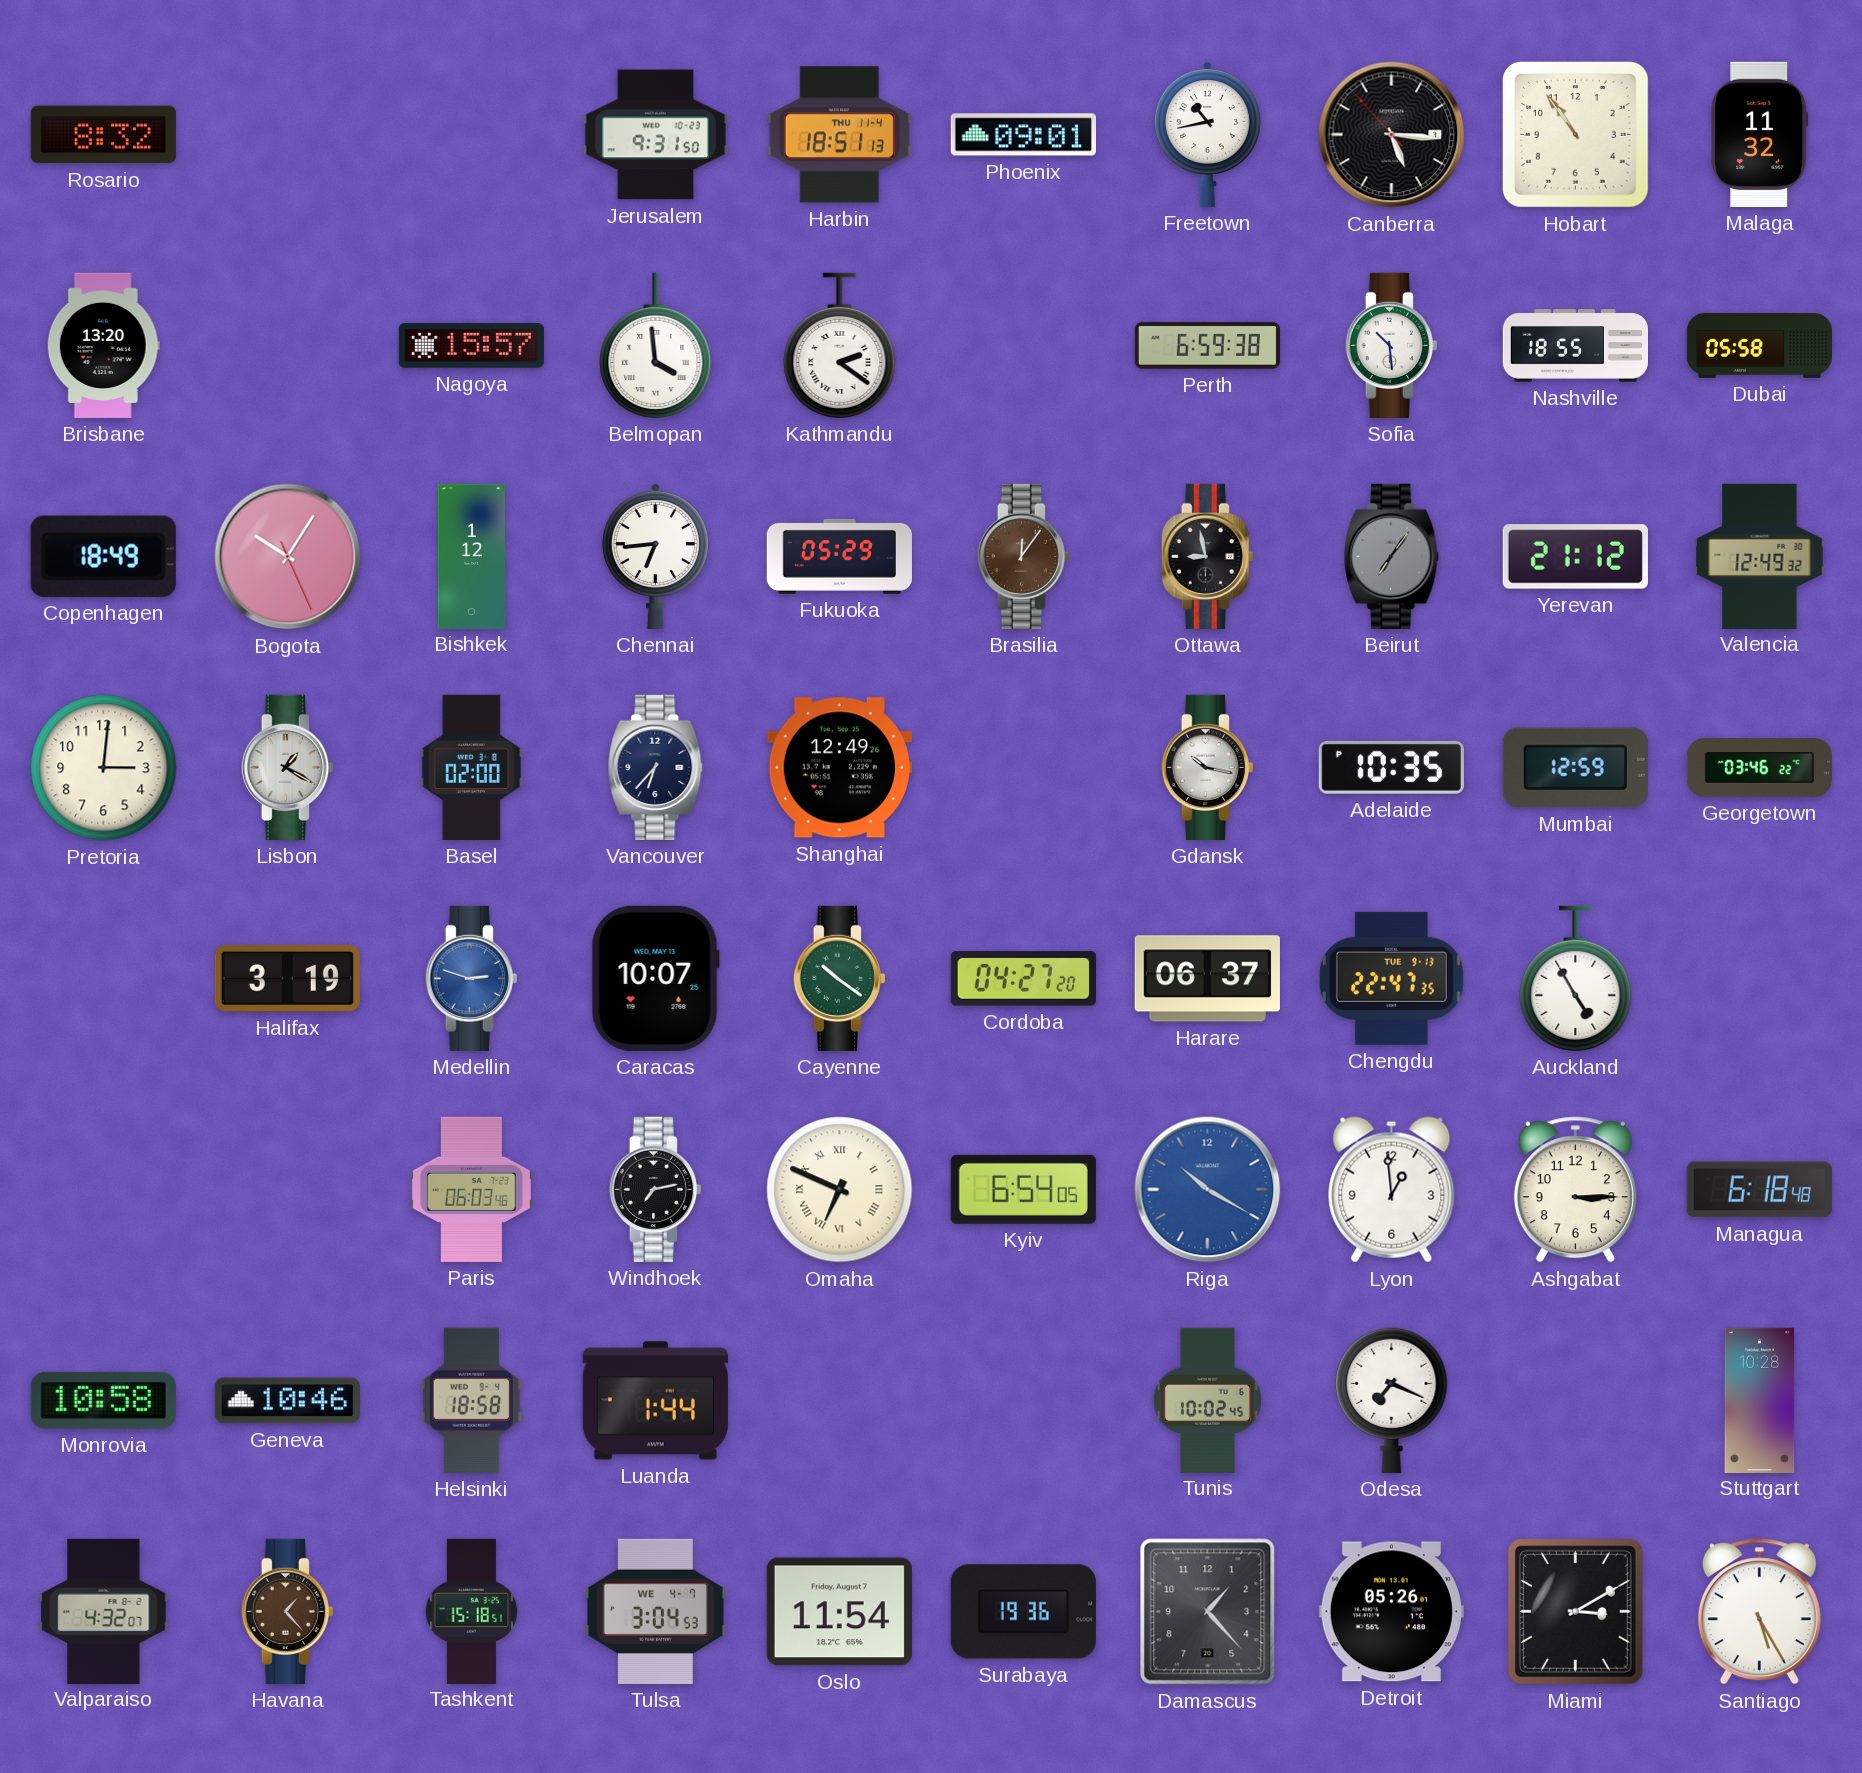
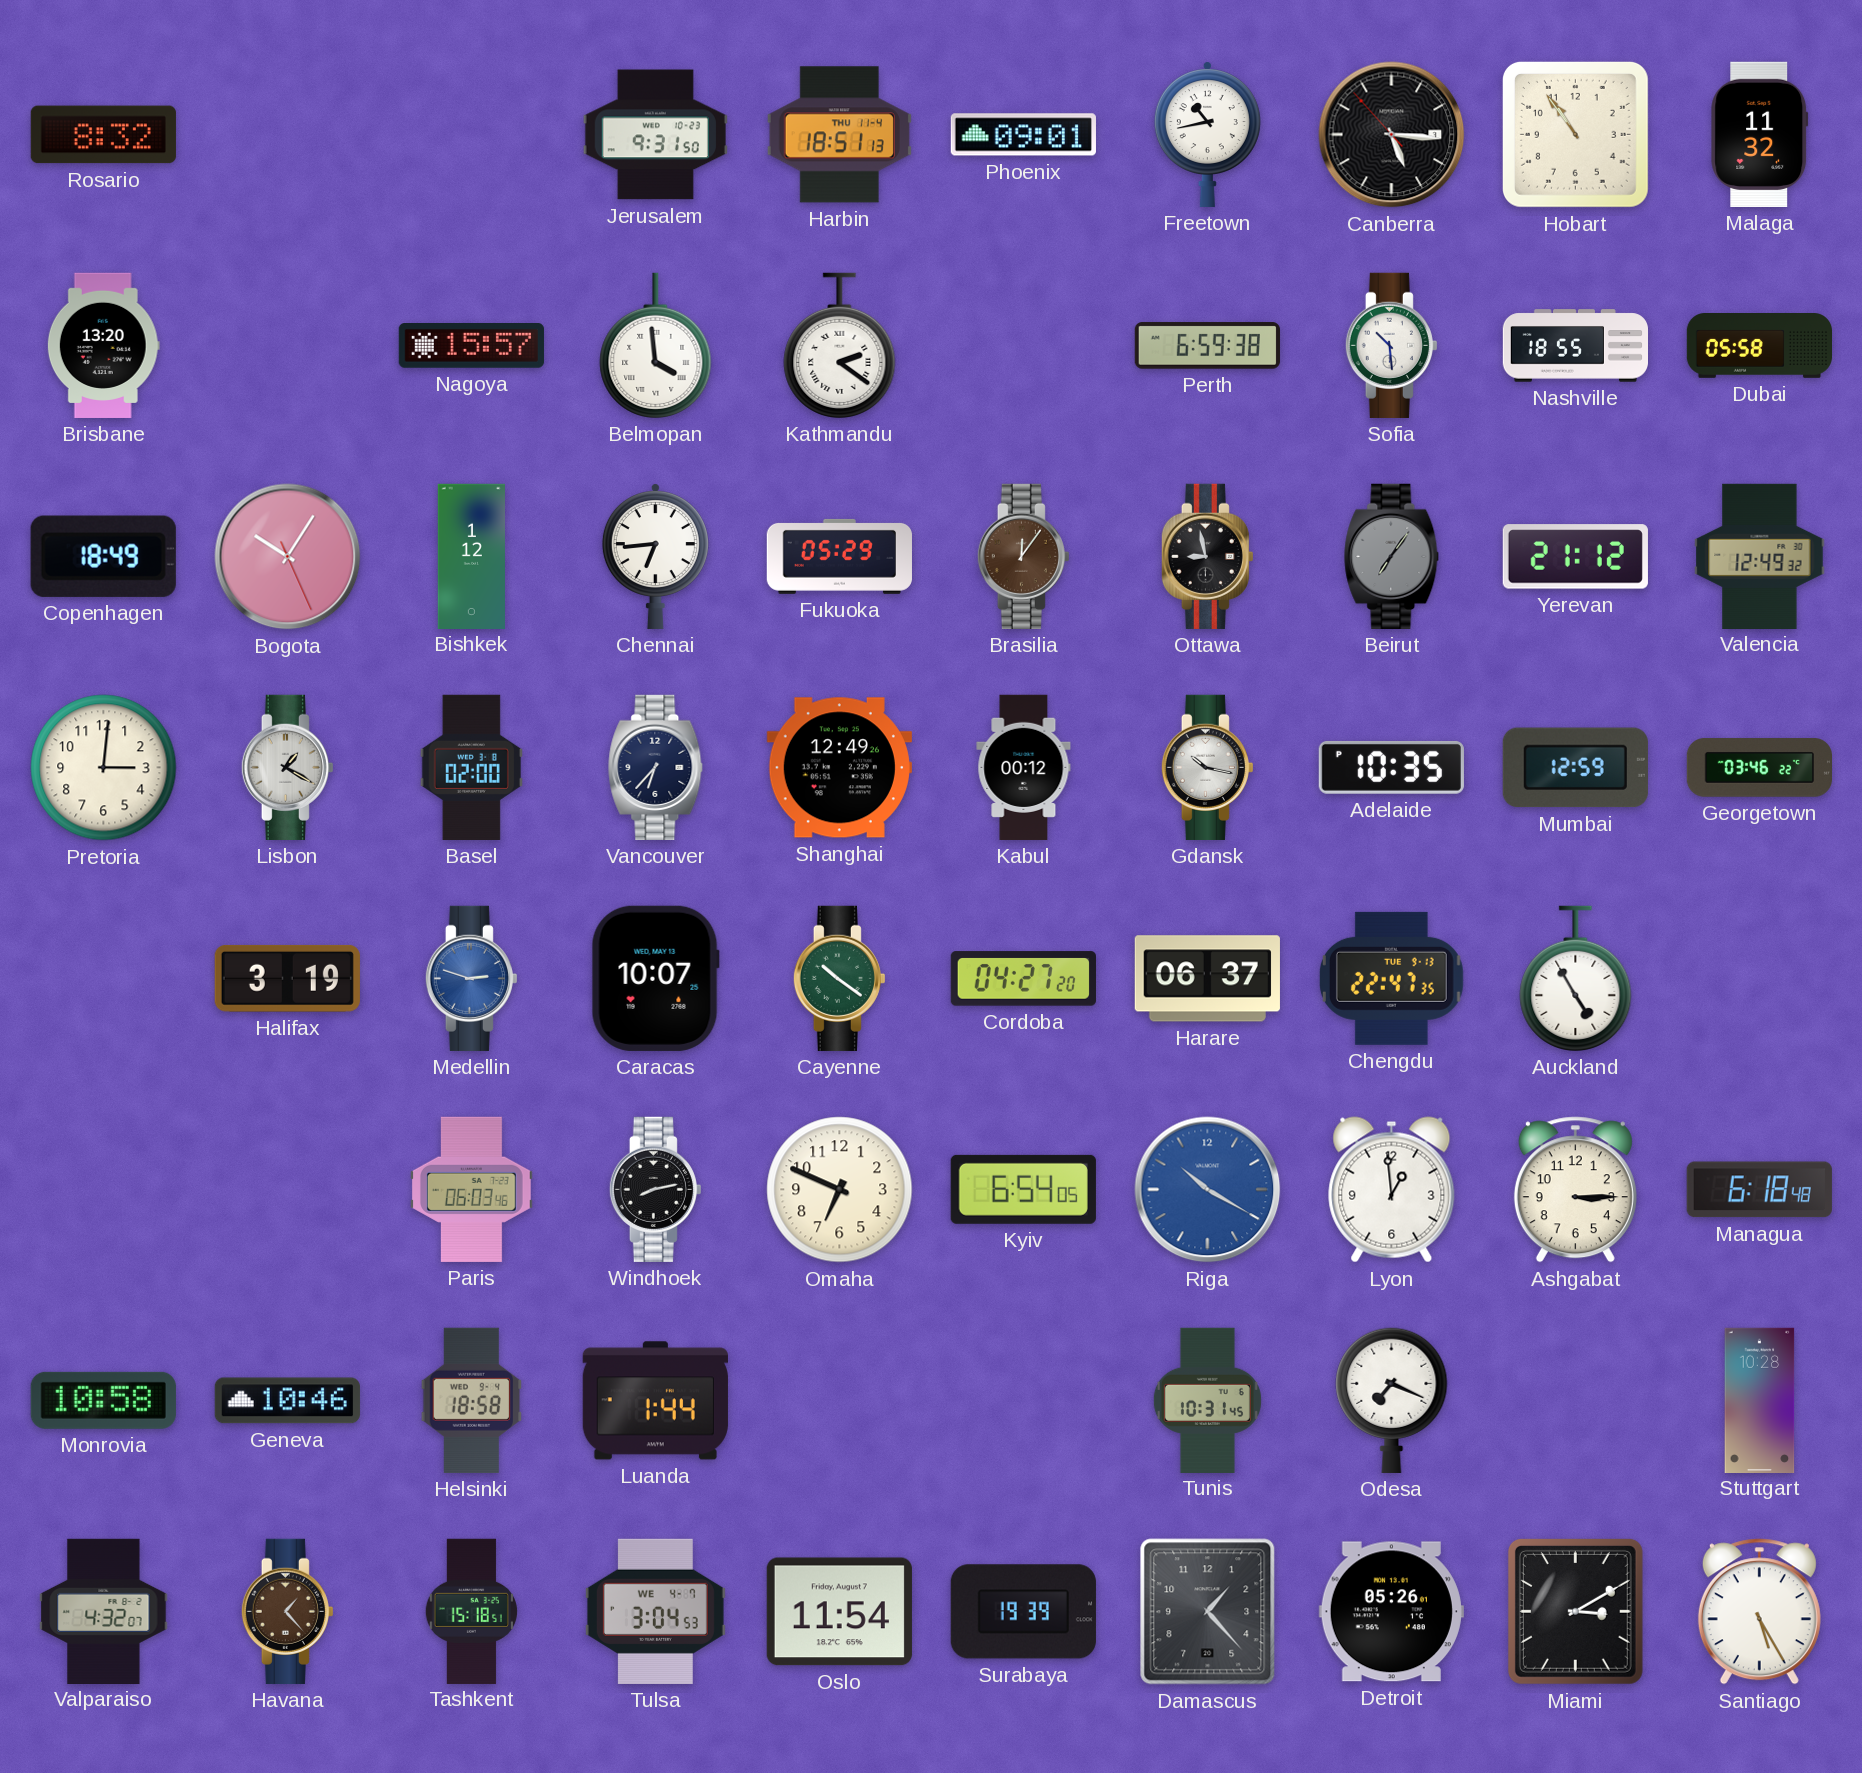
Kabul: none -> 00:12 (1024, 767)
Windhoek: 7:13 -> 8:13 (655, 1189)
Omaha numerals: Roman -> Arabic (840, 1190)
Tunis: 10:02 -> 10:31 (1207, 1400)
Surabaya: 19:36 -> 19:39 (1023, 1612)
